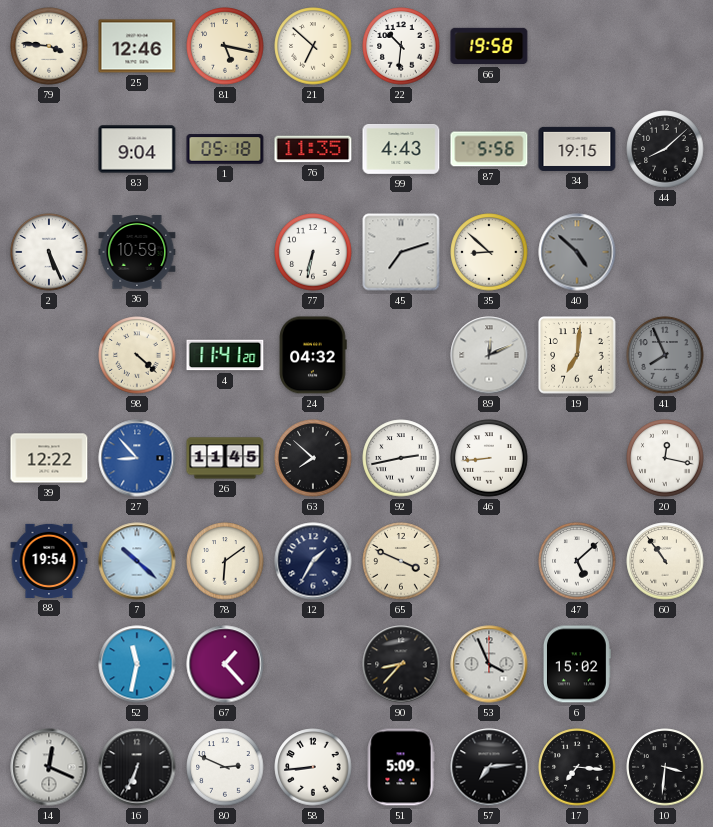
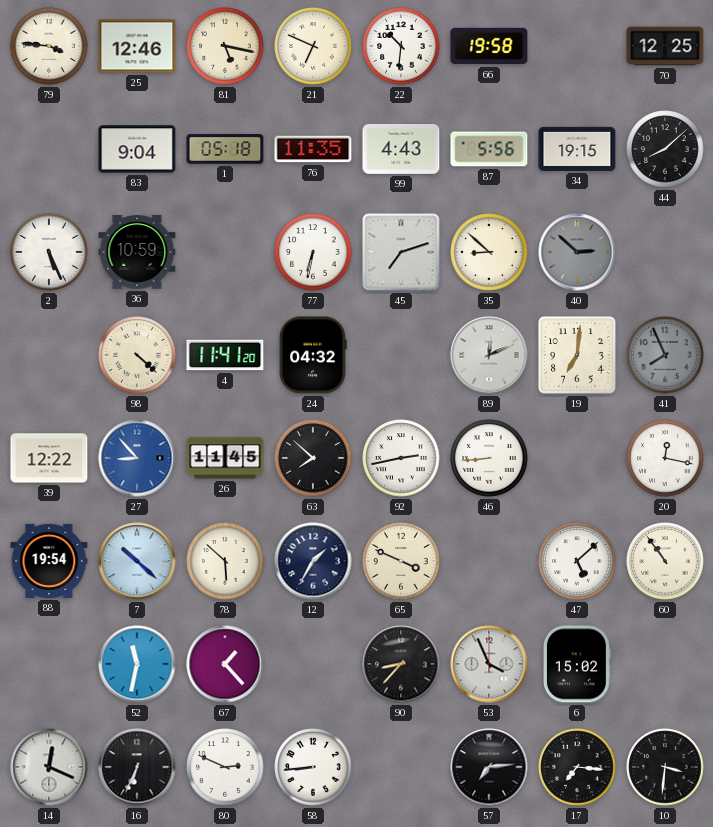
21: 6:52 -> 6:49 (313, 46)
70: none -> 12:25 (665, 46)
40: 4:52 -> 2:52 (577, 252)
78: 6:09 -> 5:52 (225, 561)
51: 5:09 -> none (401, 767)
